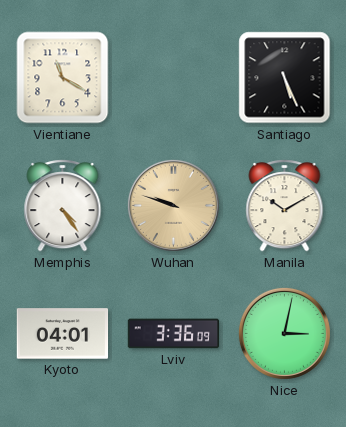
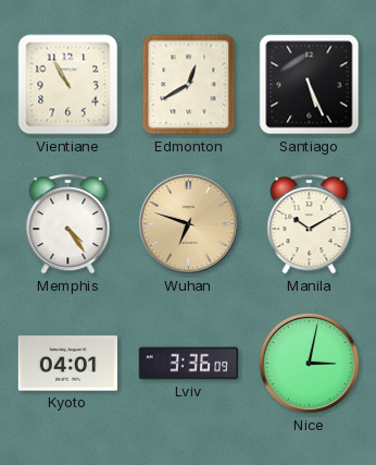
Vientiane: 11:20 -> 10:55 (68, 85)
Edmonton: none -> 12:40 (189, 85)
Wuhan: 9:48 -> 6:48 (188, 223)
